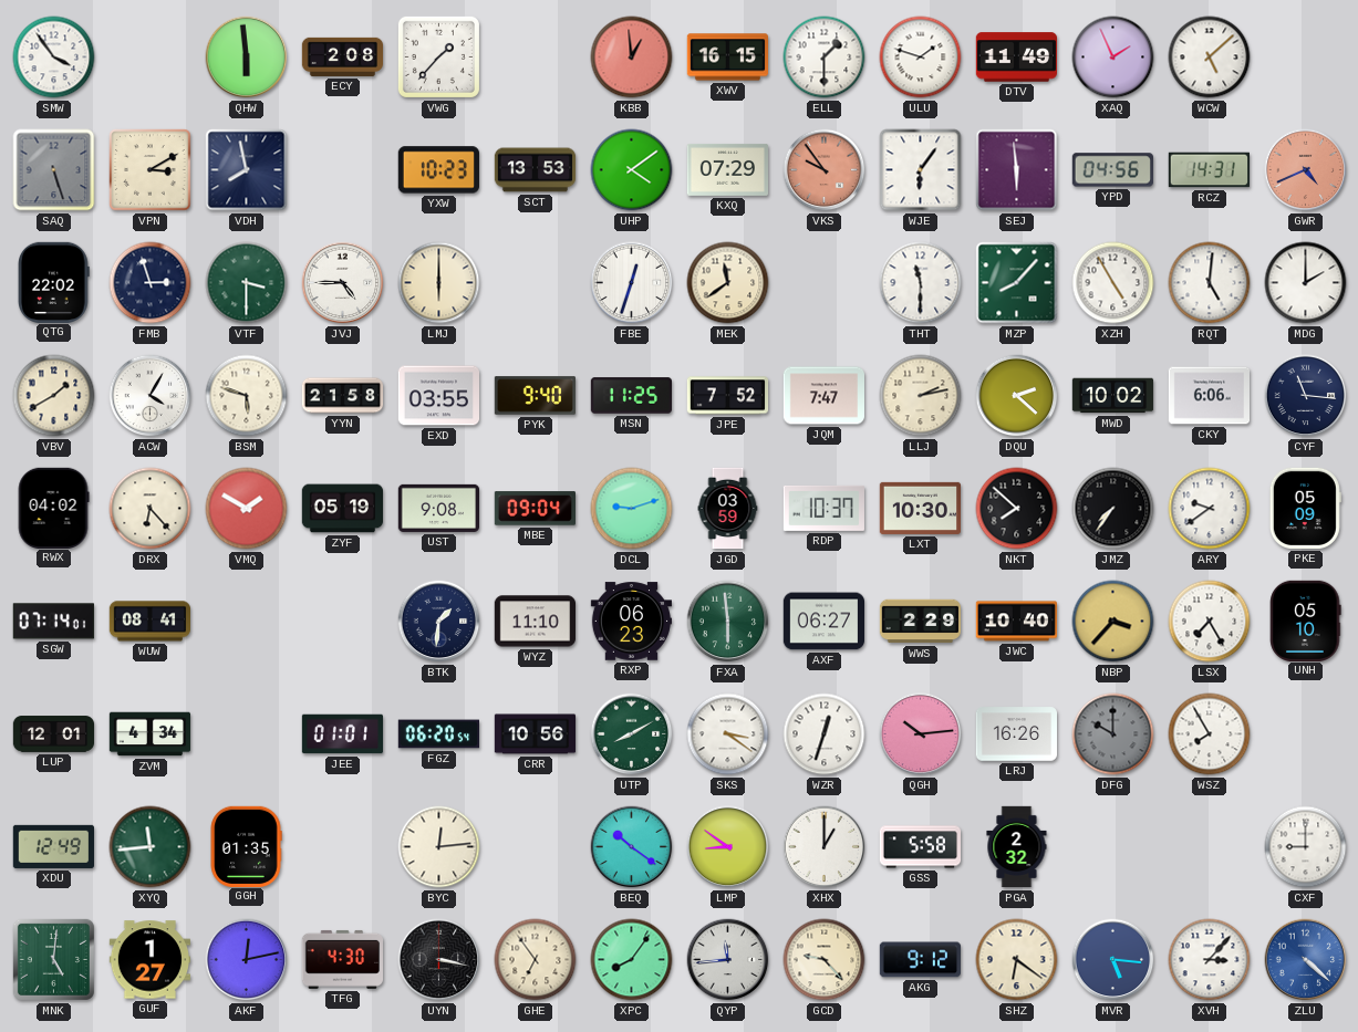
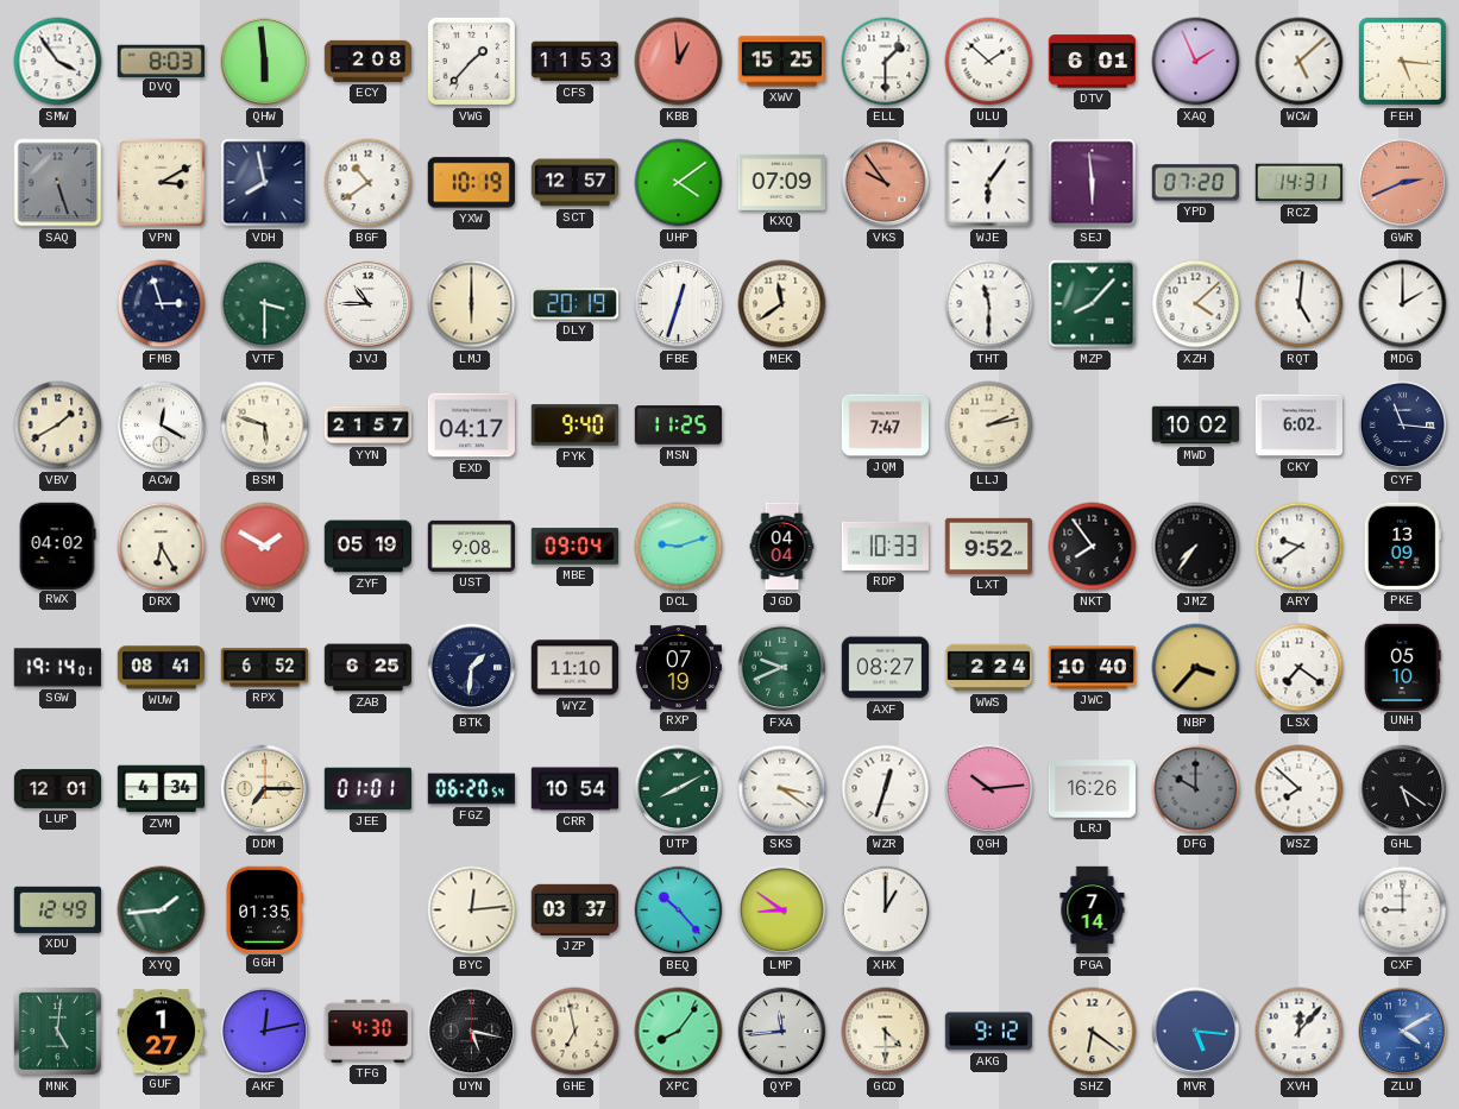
DVQ: none -> 8:03 (161, 61)
CFS: none -> 11:53 (576, 62)
XWV: 16:15 -> 15:25 (781, 62)
ULU: 1:48 -> 1:52 (989, 62)
DTV: 11:49 -> 6:01 (1092, 62)
FEH: none -> 5:16 (1402, 61)
BGF: none -> 10:39 (369, 183)
YXW: 10:23 -> 10:19 (471, 183)
SCT: 13:53 -> 12:57 (576, 183)
KXQ: 07:29 -> 07:09 (781, 182)
YPD: 04:56 -> 07:20 (1195, 183)
GWR: 4:41 -> 2:41 (1403, 183)
QTG: 22:02 -> none (54, 282)
JVJ: 4:45 -> 10:45 (369, 304)
DLY: none -> 20:19 (574, 304)
XZH: 4:55 -> 4:08 (1196, 304)
ACW: 4:05 -> 12:20 (162, 426)
YYN: 21:58 -> 21:57 (369, 426)
EXD: 03:55 -> 04:17 (471, 426)
JPE: 7:52 -> none (728, 396)
DQU: 2:22 -> none (1017, 396)
CKY: 6:06 -> 6:02 (1298, 426)
DRX: 6:23 -> 6:25 (162, 547)
JGD: 03:59 -> 04:04 (782, 547)
RDP: 10:37 -> 10:33 (885, 546)
LXT: 10:30 -> 9:52 (988, 546)
NKT: 7:52 -> 7:54 (1093, 547)
PKE: 05:09 -> 13:09 (1402, 546)
SGW: 07:14 -> 19:14 (57, 668)
RPX: none -> 6:52 (264, 668)
ZAB: none -> 6:25 (369, 668)
RXP: 06:23 -> 07:19 (678, 668)
FXA: 5:59 -> 9:41 (782, 668)
AXF: 06:27 -> 08:27 (885, 668)
WWS: 2:29 -> 2:24 (989, 668)
LSX: 7:25 -> 7:21 (1300, 668)
DDM: none -> 7:15 (265, 789)
CRR: 10:56 -> 10:54 (576, 789)
WSZ: 7:55 -> 7:52 (1300, 789)
GHL: none -> 5:21 (1403, 789)
XYQ: 11:44 -> 1:44 (162, 910)
JZP: none -> 03:37 (574, 909)
BEQ: 10:21 -> 10:23 (679, 910)
GSS: 5:58 -> none (920, 847)
PGA: 2:32 -> 7:14 (1093, 910)
UYN: 3:17 -> 5:17 (472, 1032)
GHE: 6:54 -> 6:58 (576, 1032)
GCD: 9:23 -> 4:30 (886, 1032)
XVH: 3:07 -> 12:07 (1300, 1032)
ZLU: 4:22 -> 4:10 (1403, 1032)
